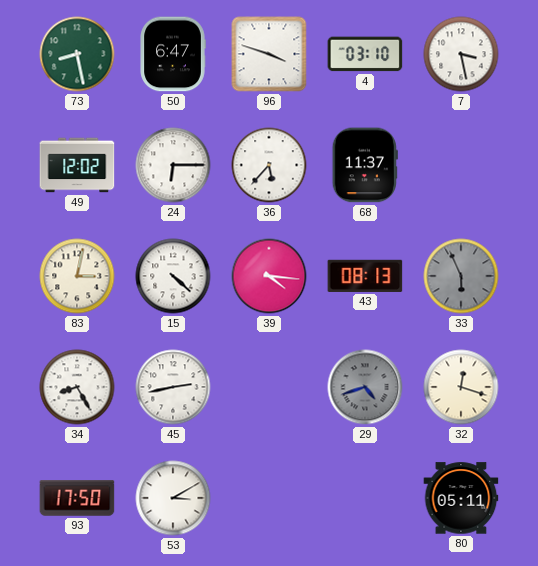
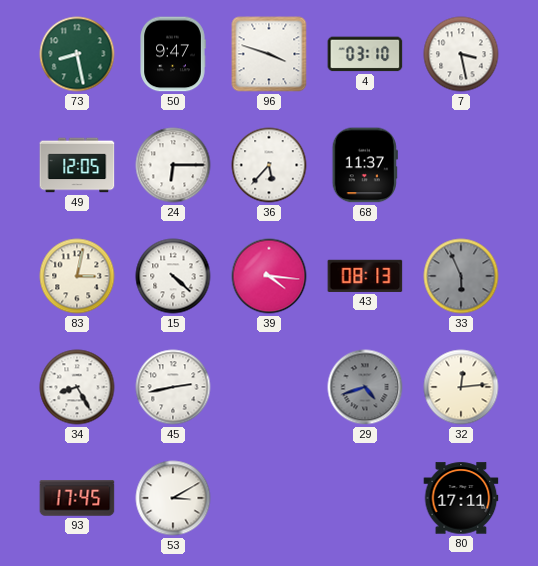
50: 6:47 -> 9:47 (173, 54)
49: 12:02 -> 12:05 (77, 165)
32: 12:18 -> 12:14 (461, 387)
93: 17:50 -> 17:45 (77, 498)
80: 05:11 -> 17:11 (461, 498)
